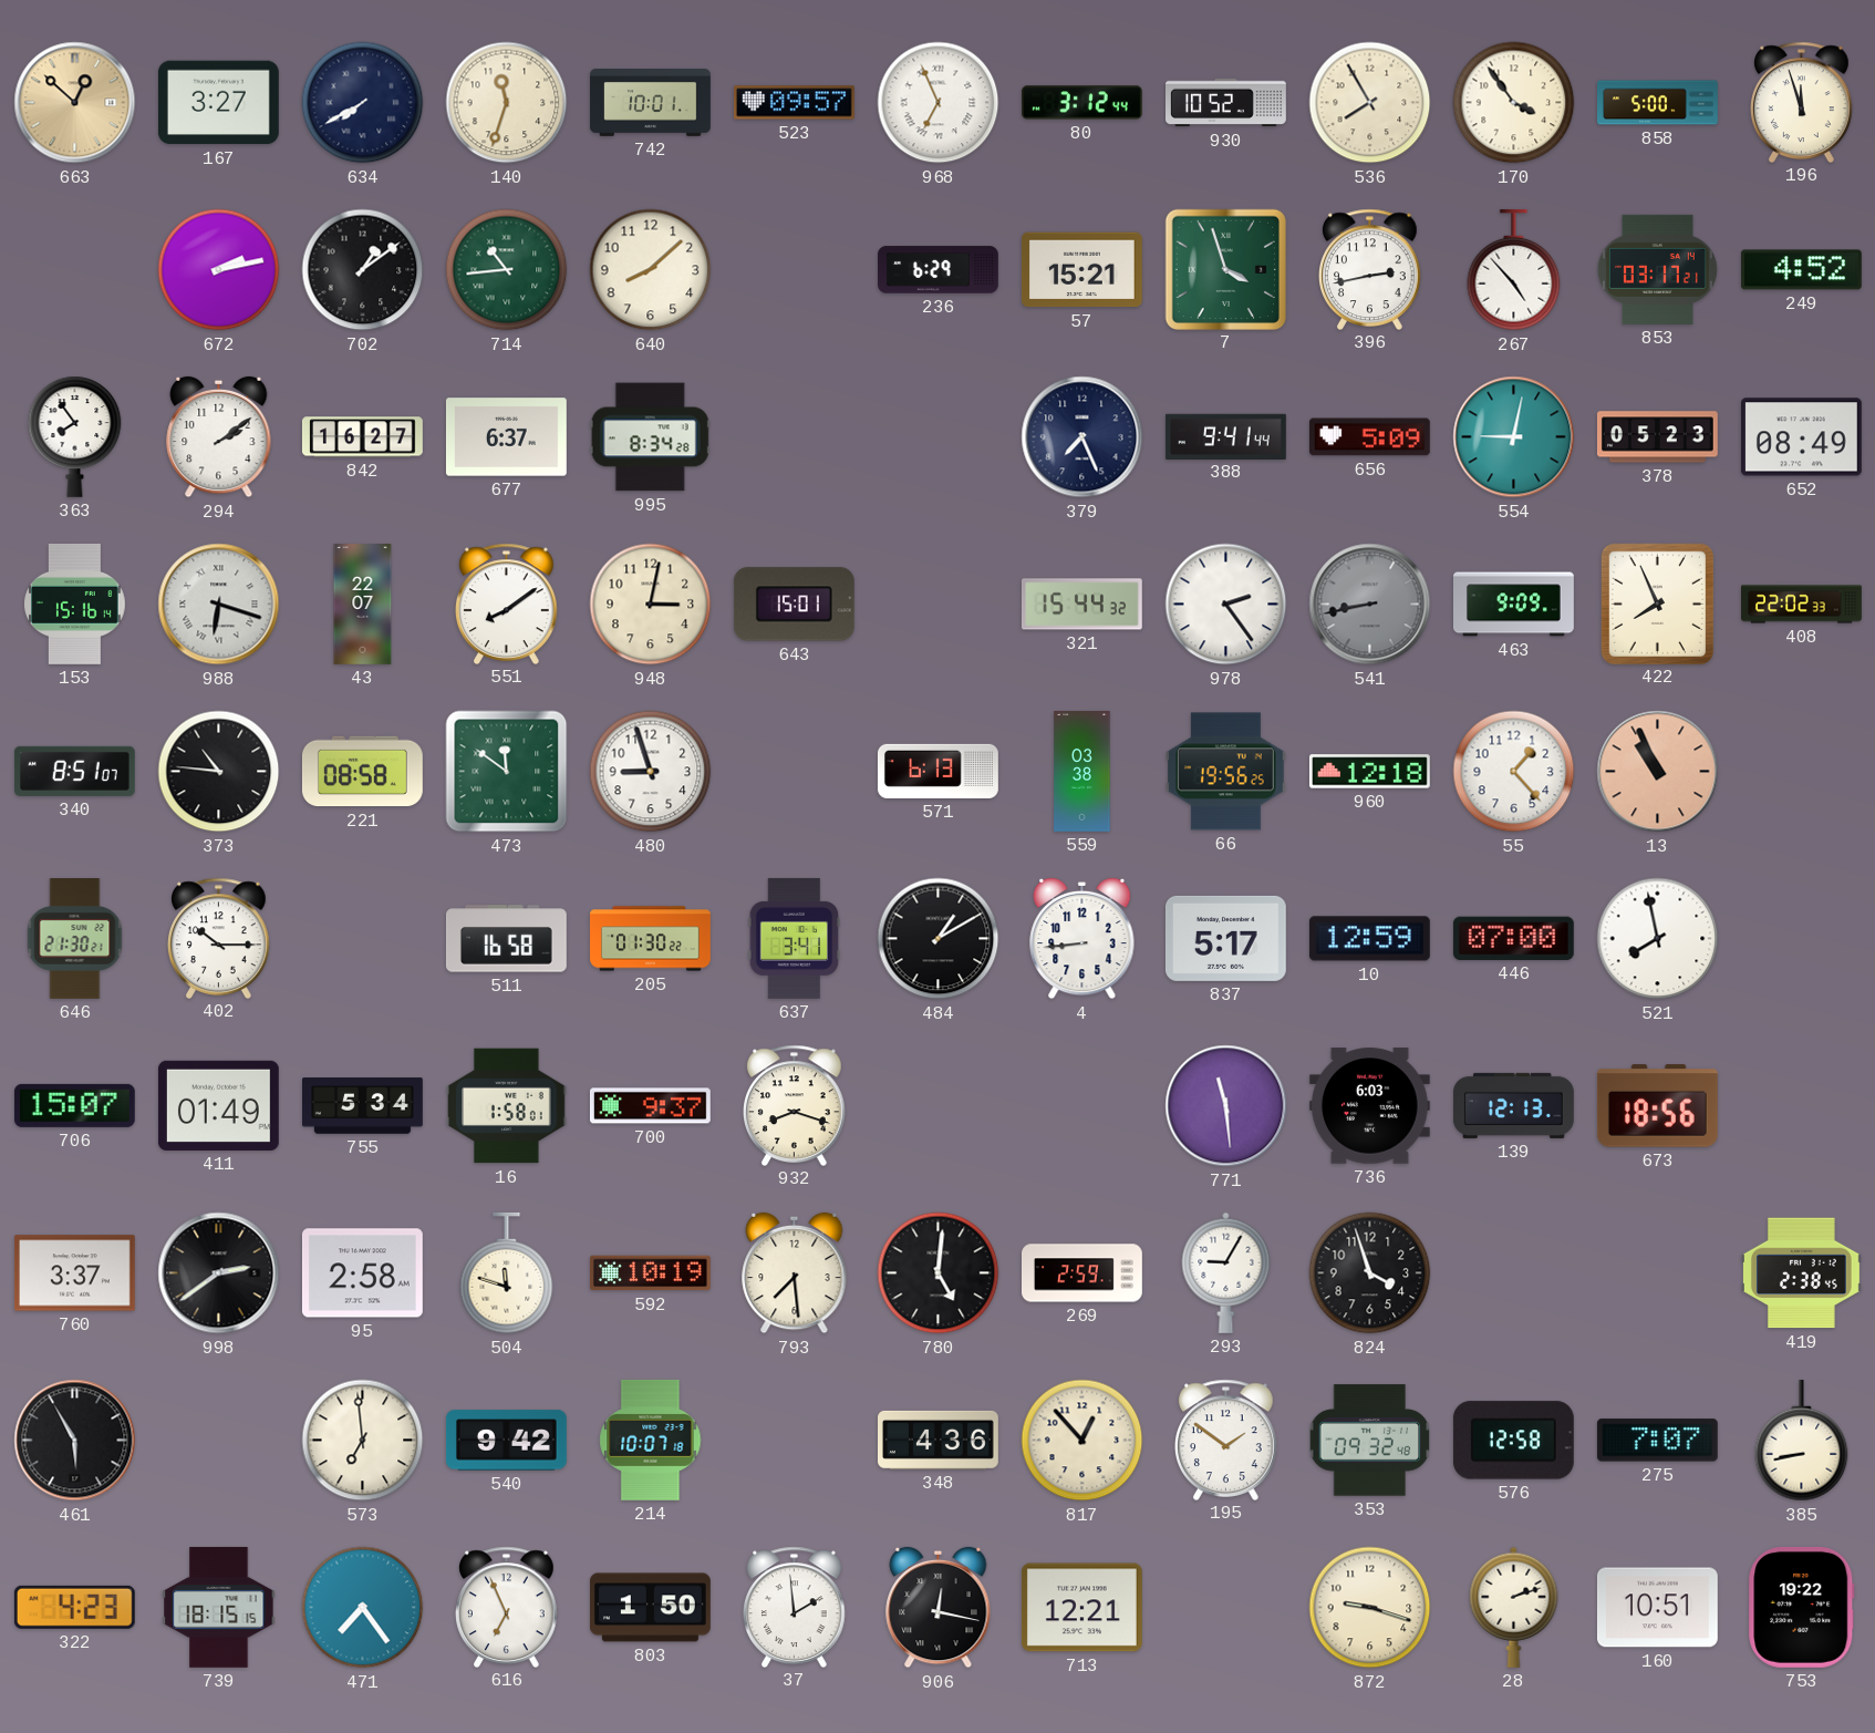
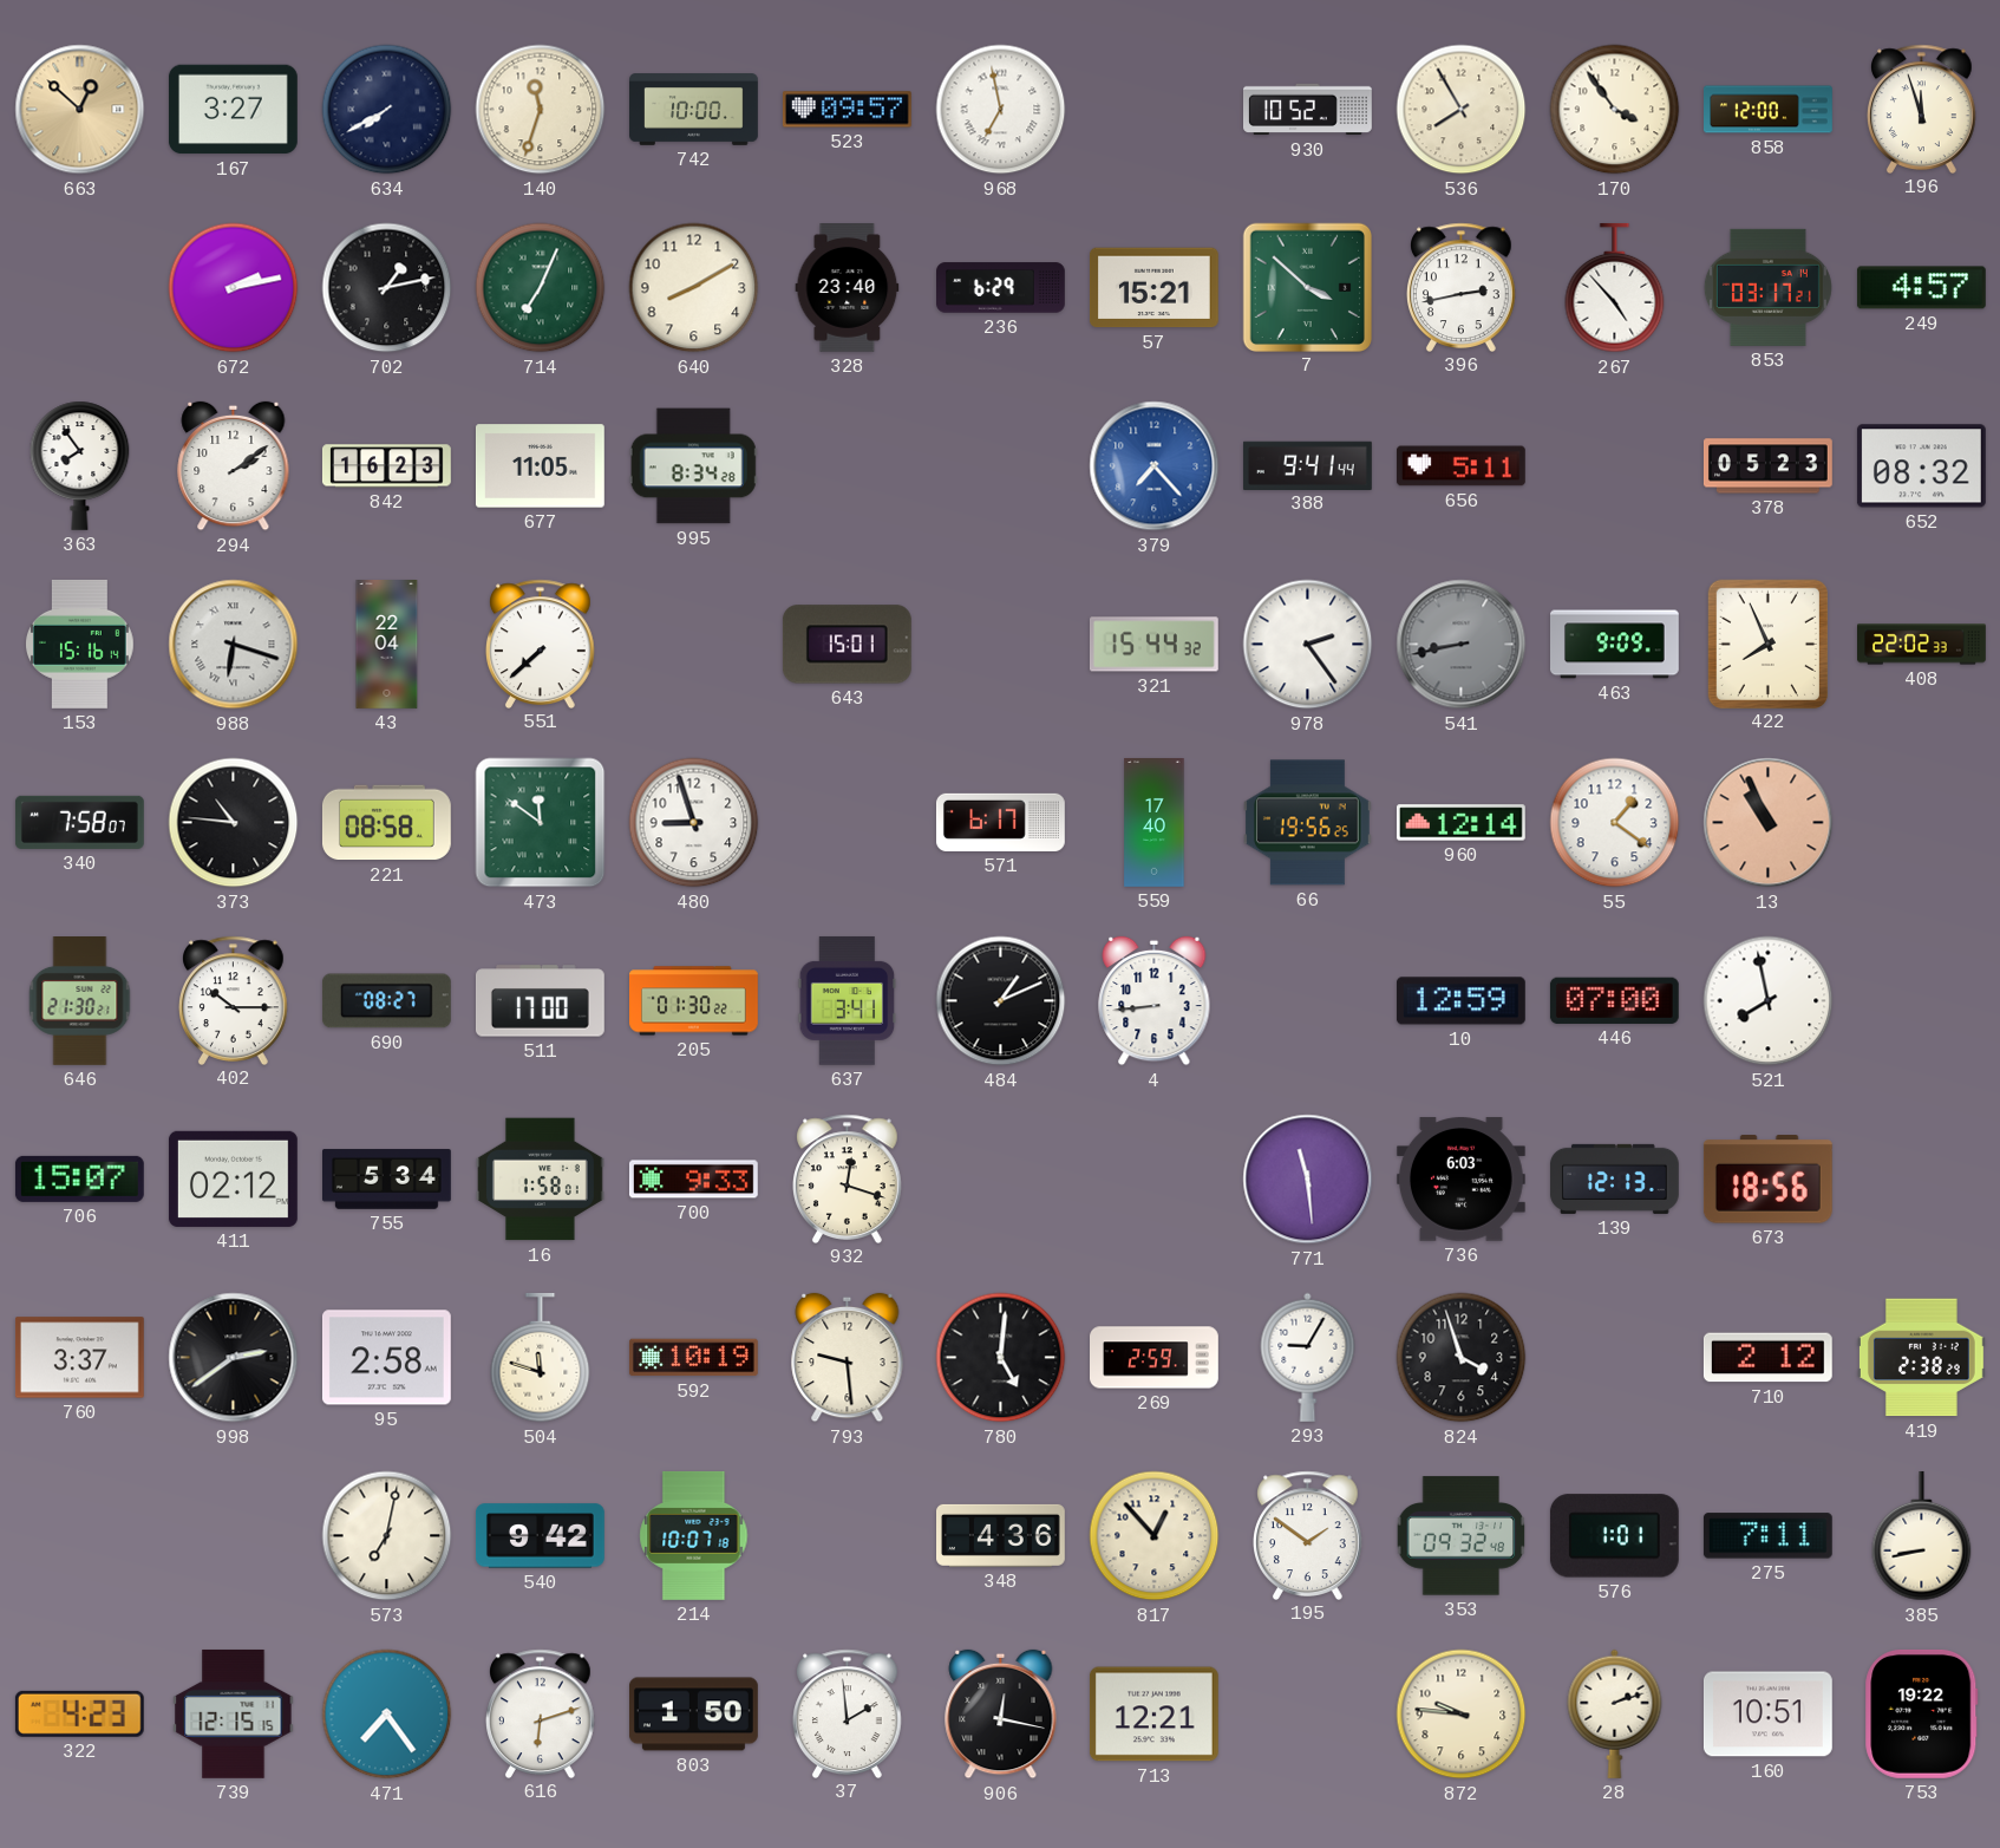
742: 10:01 -> 10:00 (694, 110)
968: 6:56 -> 6:58 (1001, 110)
80: 3:12 -> none (1081, 103)
858: 5:00 -> 12:00 (1769, 110)
702: 1:09 -> 1:13 (387, 288)
714: 10:44 -> 7:04 (541, 288)
640: 8:08 -> 8:10 (694, 288)
328: none -> 23:40 (848, 288)
7: 3:57 -> 3:52 (1307, 287)
249: 4:52 -> 4:57 (1921, 288)
842: 16:27 -> 16:23 (386, 466)
677: 6:37 -> 11:05 (540, 466)
379: 7:26 -> 7:23 (1155, 466)
379 dial: navy -> blue (1155, 466)
656: 5:09 -> 5:11 (1460, 466)
554: 9:02 -> none (1514, 437)
652: 08:49 -> 08:32 (1921, 466)
43: 22:07 -> 22:04 (387, 645)
551: 8:09 -> 7:38 (541, 644)
948: 3:02 -> none (651, 605)
340: 8:51 -> 7:58 (79, 822)
571: 6:13 -> 6:17 (1000, 822)
559: 03:38 -> 17:40 (1155, 823)
960: 12:18 -> 12:14 (1460, 823)
55: 1:23 -> 1:21 (1615, 823)
690: none -> 08:27 (386, 1001)
511: 16:58 -> 17:00 (540, 1001)
484: 1:10 -> 1:11 (1001, 1001)
837: 5:17 -> none (1225, 938)
411: 01:49 -> 02:12 (233, 1178)
700: 9:37 -> 9:33 (693, 1180)
932: 8:18 -> 12:18 (848, 1178)
793: 7:29 -> 9:29 (848, 1358)
710: none -> 2:12 (1767, 1358)
419: 2:38:45 -> 2:38:29 (1921, 1358)
461: 5:55 -> none (75, 1441)
573: 6:59 -> 7:02 (387, 1536)
576: 12:58 -> 1:01 (1614, 1536)
275: 7:07 -> 7:11 (1767, 1536)
739: 18:15 -> 12:15 (234, 1713)
616: 6:56 -> 6:12 (541, 1713)
872: 9:18 -> 9:46 (1462, 1715)
